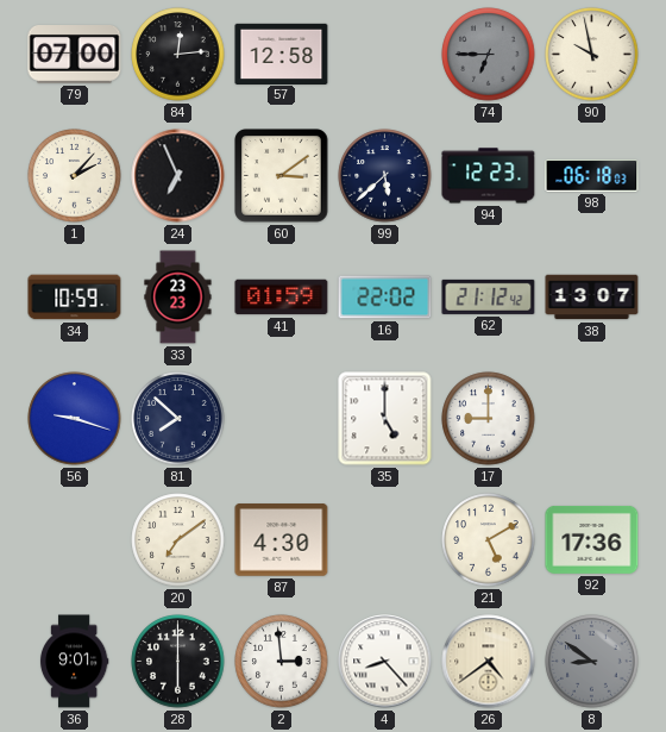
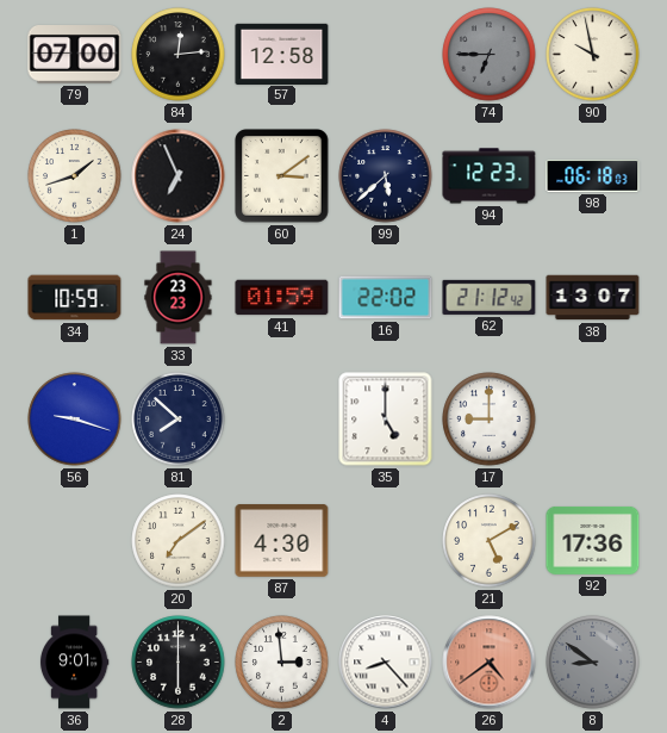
1: 2:07 -> 1:42 (75, 176)
26 dial: cream -> salmon (490, 663)
